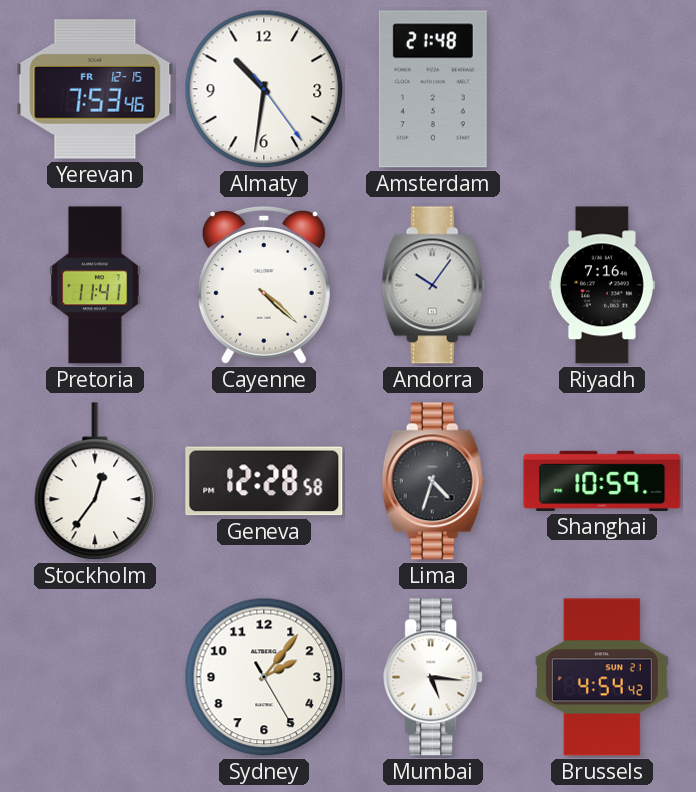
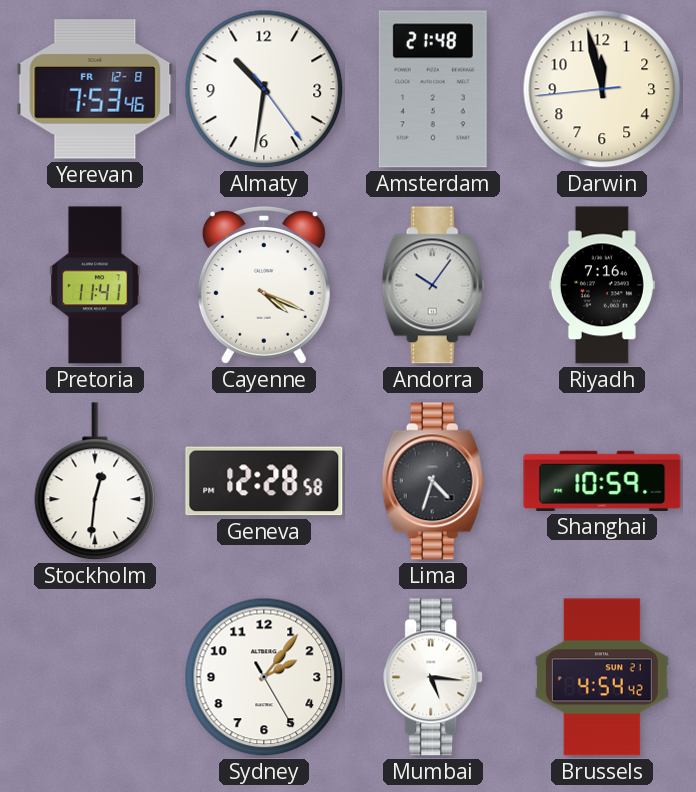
Yerevan date: FR 12-15 -> FR 12-8 (95, 89)
Darwin: none -> 11:57 (602, 89)
Cayenne: 4:22 -> 4:19 (264, 285)
Stockholm: 12:36 -> 12:31 (95, 482)
